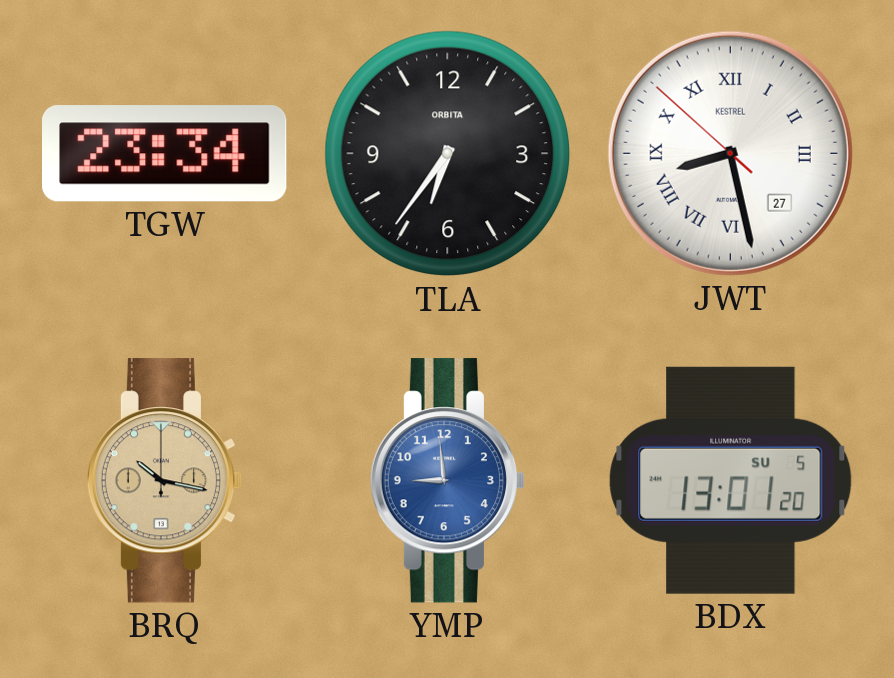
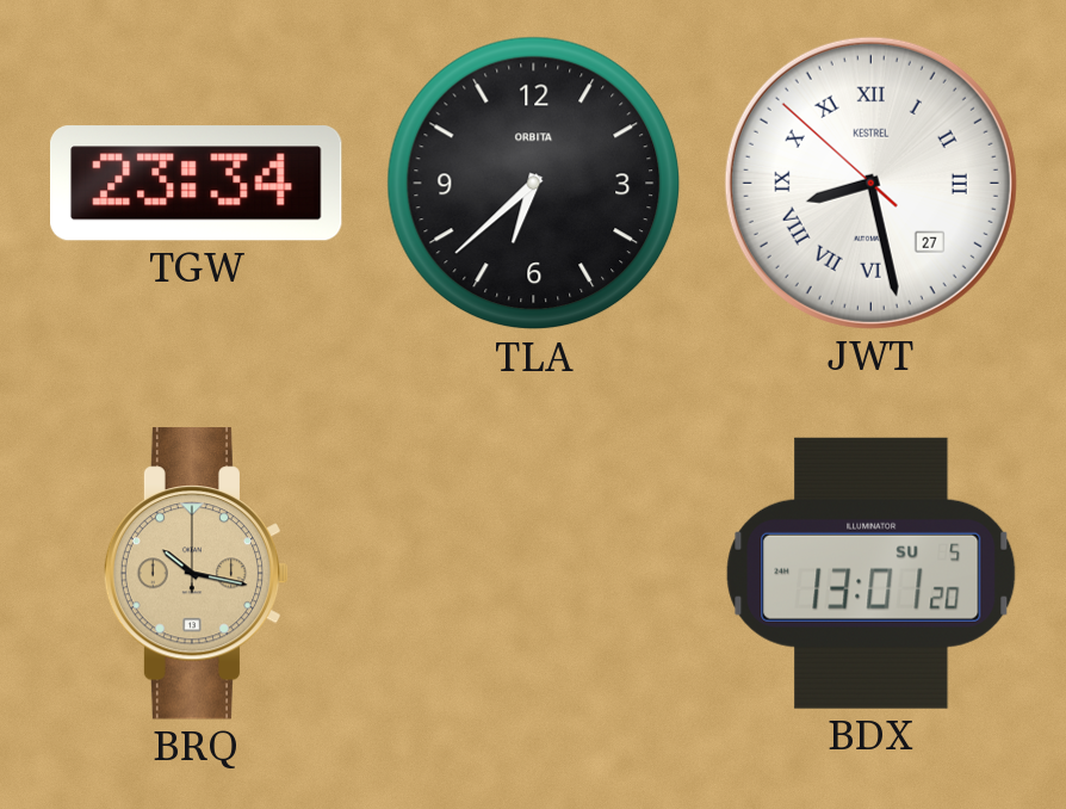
TLA: 6:36 -> 6:38 (534, 184)
YMP: 8:59 -> none (448, 481)
